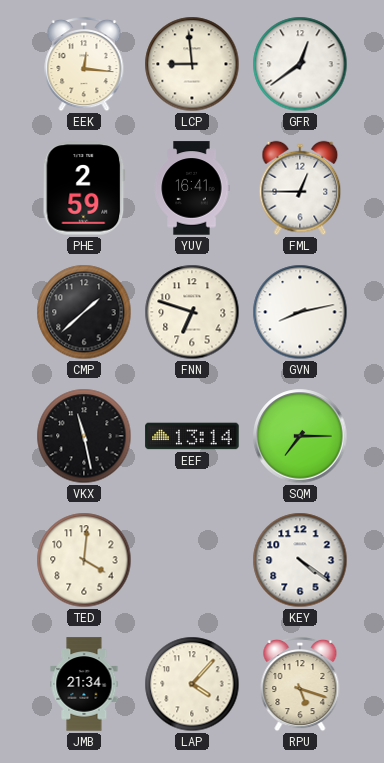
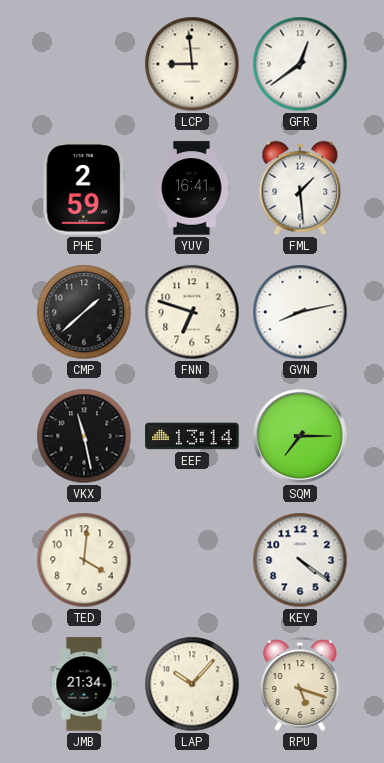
EEK: 12:16 -> none (84, 64)
FML: 12:45 -> 1:29 (300, 188)
LAP: 4:07 -> 10:07 (192, 684)
